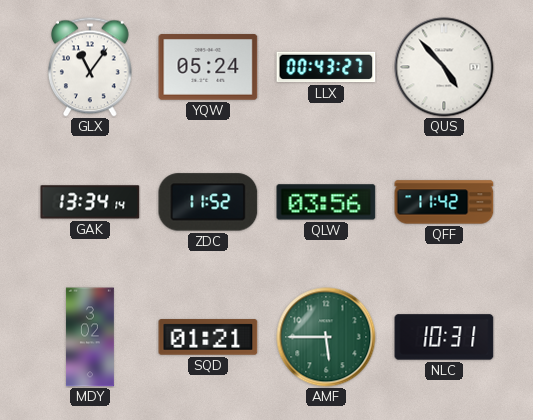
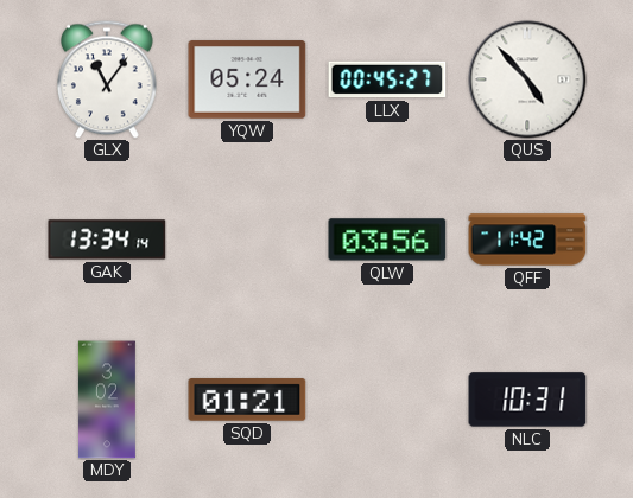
LLX: 00:43 -> 00:45 (387, 79)
ZDC: 11:52 -> none (208, 202)
AMF: 5:45 -> none (326, 337)
